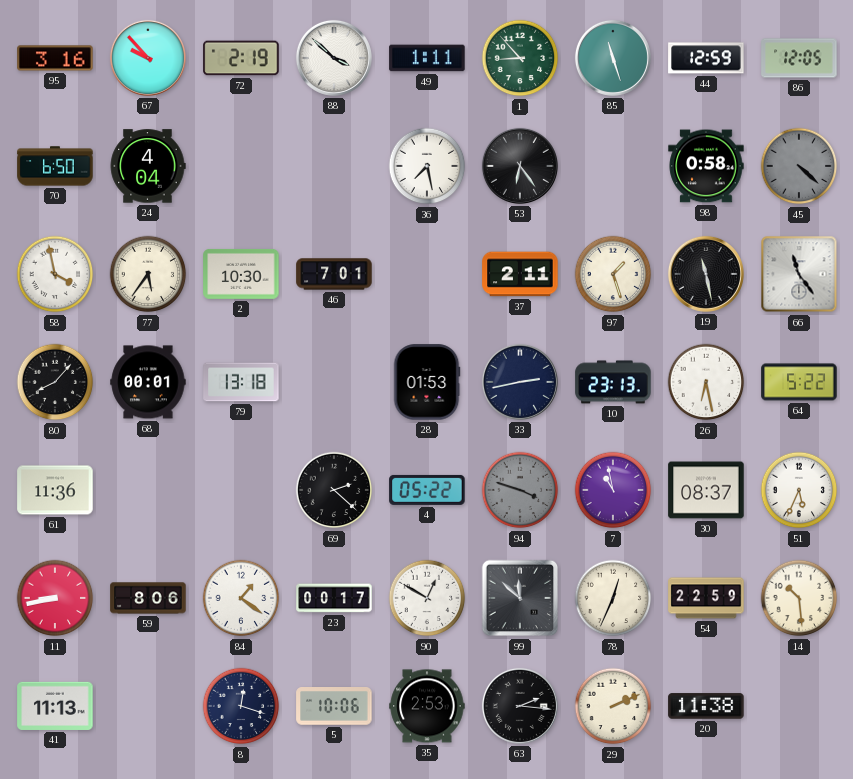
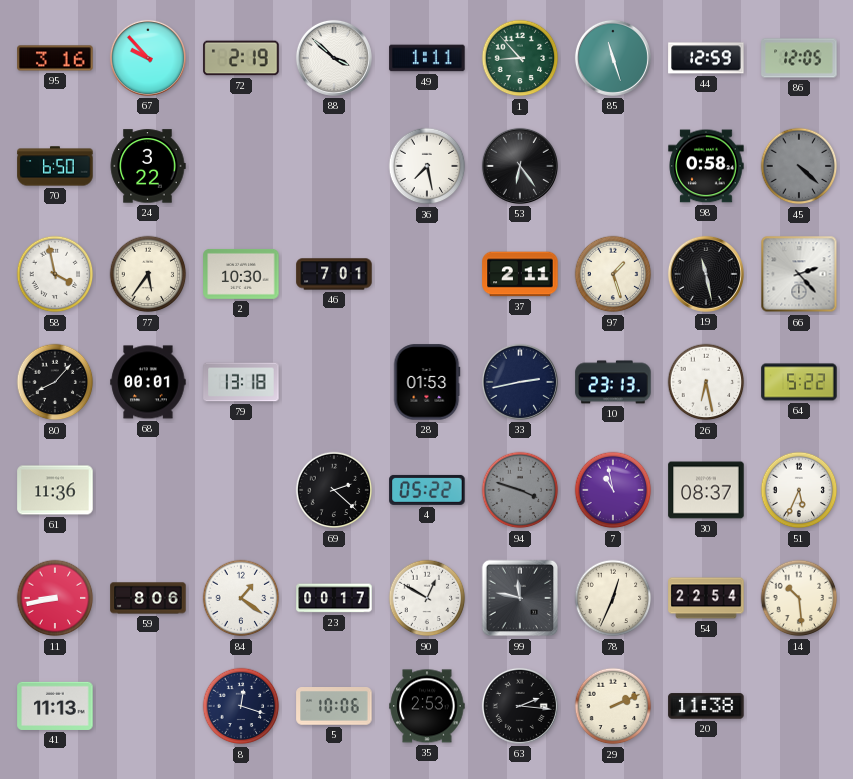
24: 4:04 -> 3:22 (148, 166)
66: 11:24 -> 2:23 (799, 274)
99: 11:52 -> 11:47 (520, 598)
54: 22:59 -> 22:54 (706, 598)
